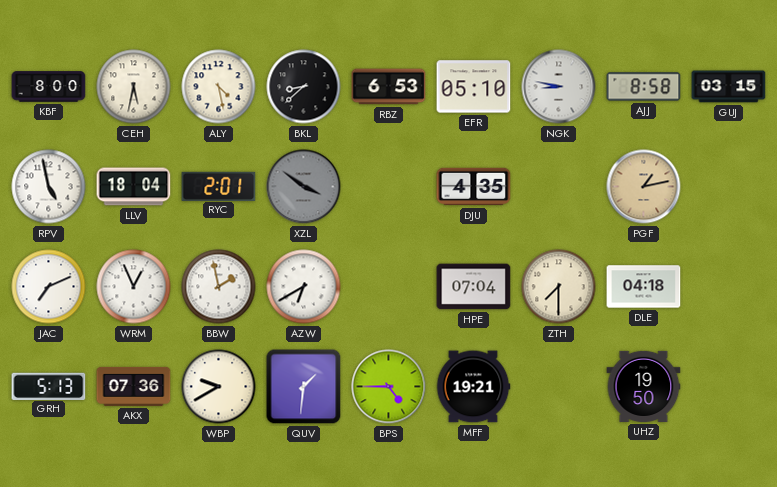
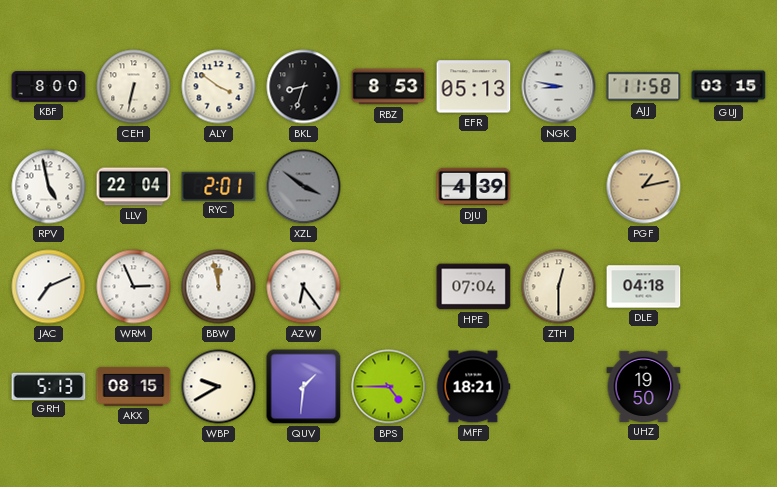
CEH: 5:32 -> 6:32 (134, 87)
ALY: 4:28 -> 3:51 (219, 87)
BKL: 8:38 -> 8:33 (304, 87)
RBZ: 6:53 -> 8:53 (389, 87)
EFR: 05:10 -> 05:13 (474, 87)
AJJ: 8:58 -> 11:58 (644, 87)
LLV: 18:04 -> 22:04 (134, 187)
DJU: 4:35 -> 4:39 (474, 187)
WRM: 12:56 -> 2:56 (134, 287)
BBW: 1:58 -> 11:58 (219, 287)
AZW: 6:40 -> 6:24 (304, 287)
ZTH: 7:30 -> 12:30 (559, 287)
AKX: 07:36 -> 08:15 (134, 386)
MFF: 19:21 -> 18:21 (473, 387)
